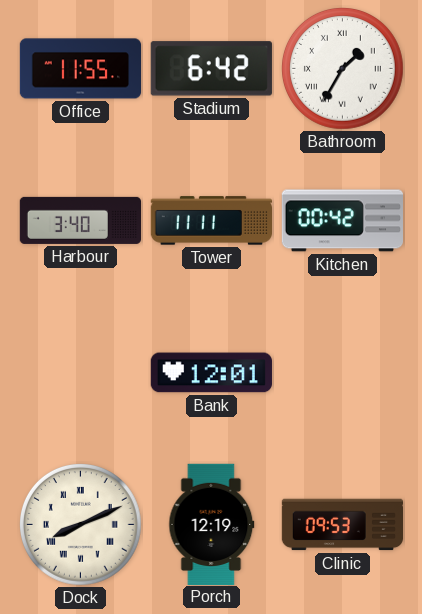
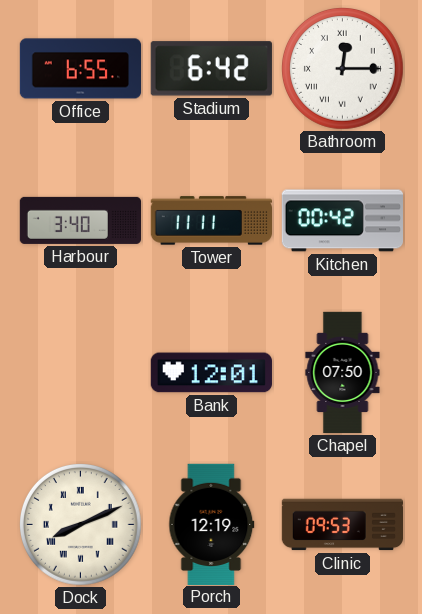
Office: 11:55 -> 6:55 (81, 69)
Bathroom: 1:35 -> 12:15 (343, 69)
Chapel: none -> 07:50 (343, 373)
